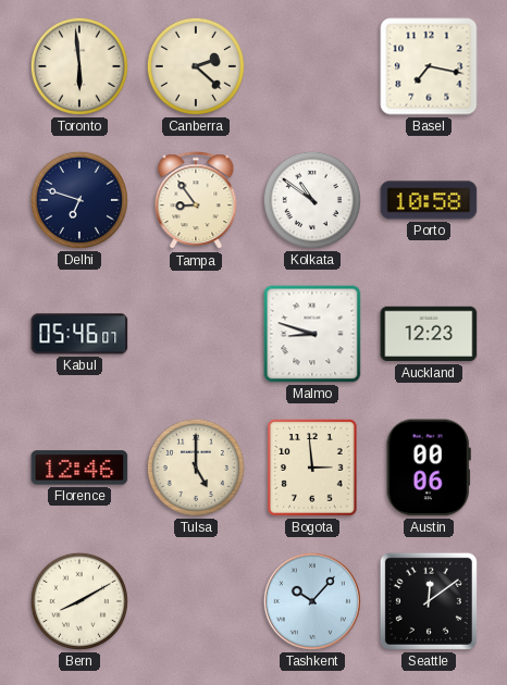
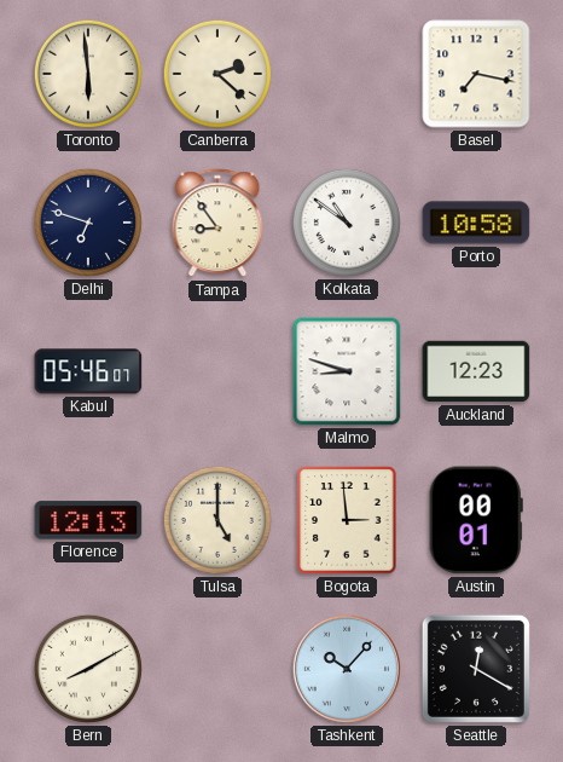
Florence: 12:46 -> 12:13 (88, 520)
Austin: 00:06 -> 00:01 (476, 520)
Seattle: 12:09 -> 12:20 (476, 669)
